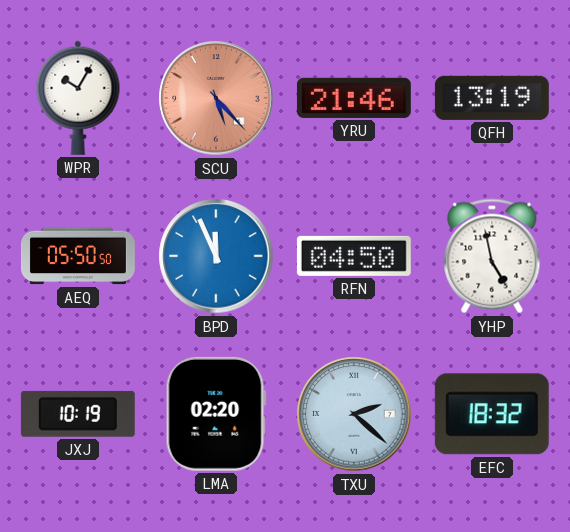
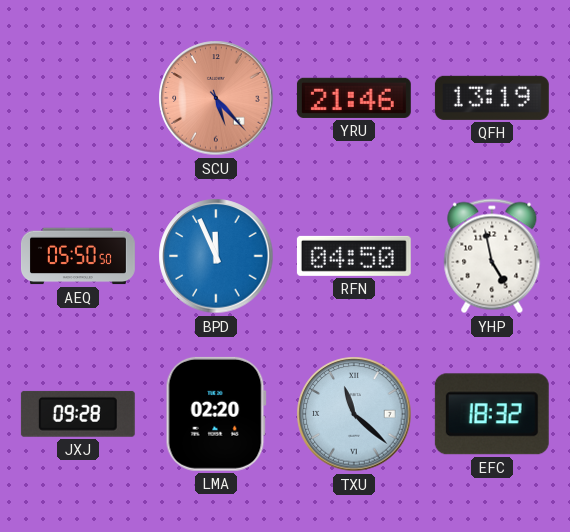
WPR: 10:05 -> none (78, 98)
JXJ: 10:19 -> 09:28 (78, 414)
TXU: 2:22 -> 11:22 (354, 414)
